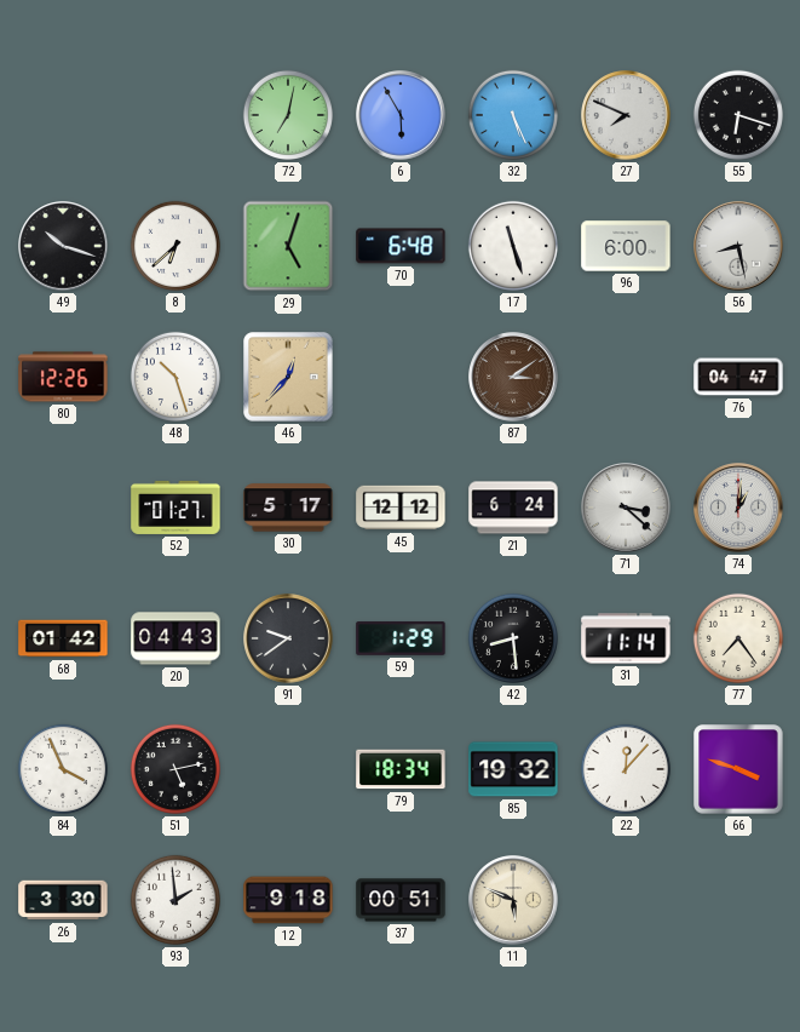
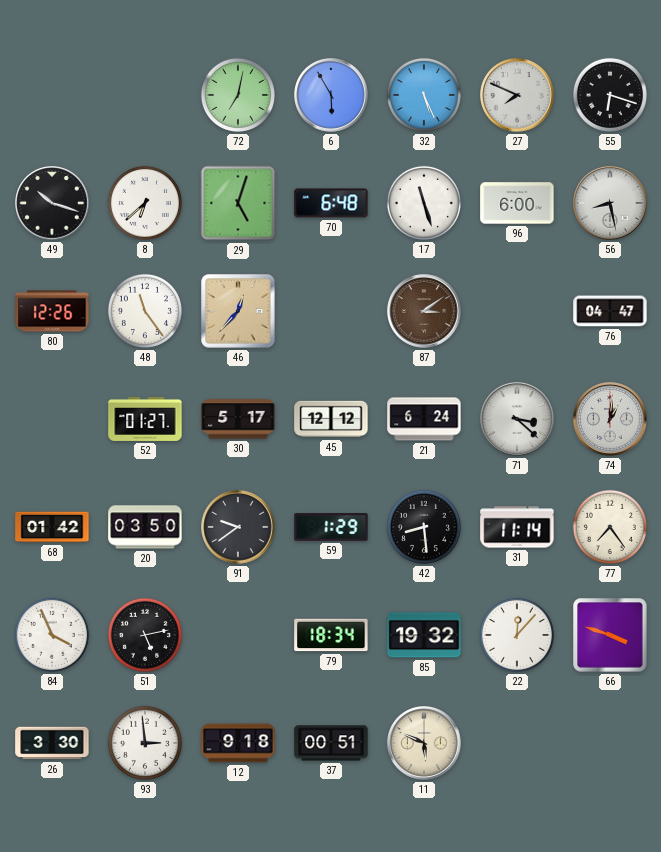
48: 10:27 -> 11:24 (145, 311)
20: 04:43 -> 03:50 (145, 527)
93: 1:59 -> 2:59 (145, 743)
